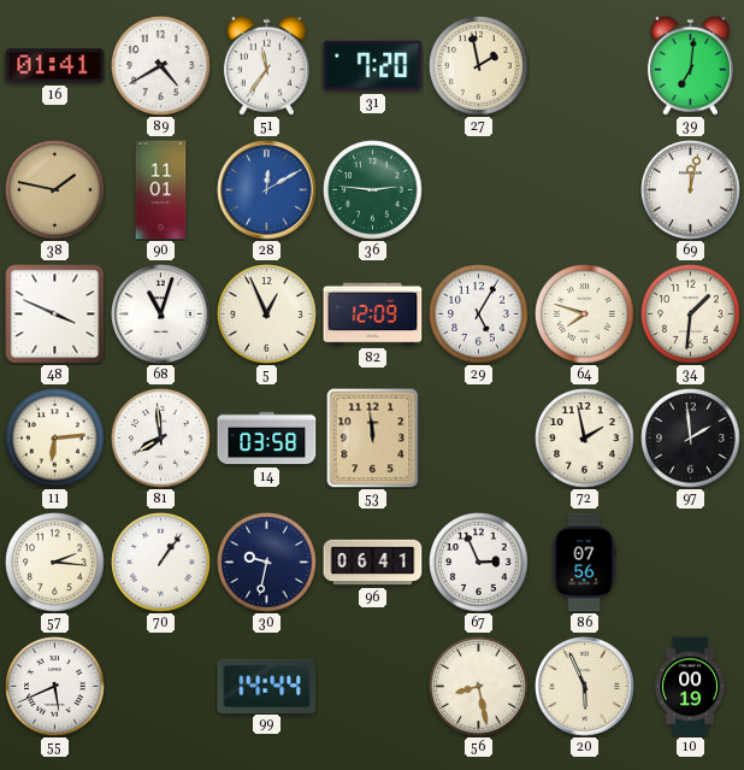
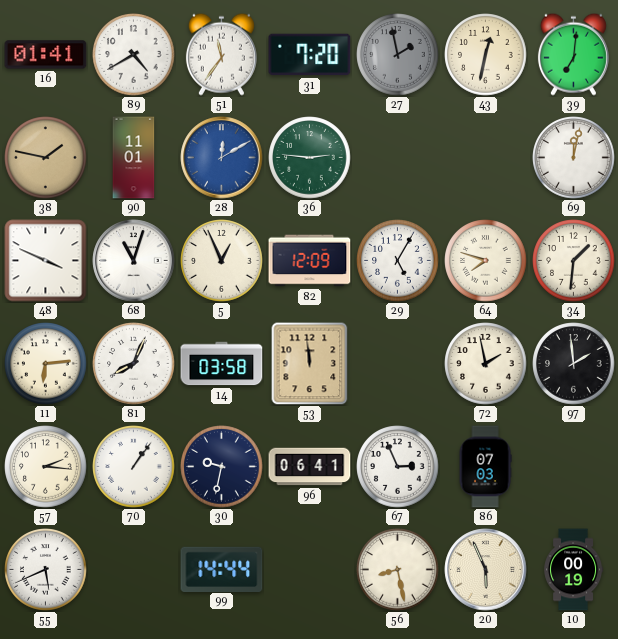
27 dial: cream -> grey (398, 55)
43: none -> 12:32 (486, 55)
81: 7:59 -> 8:04 (134, 364)
86: 07:56 -> 07:03 (485, 467)
